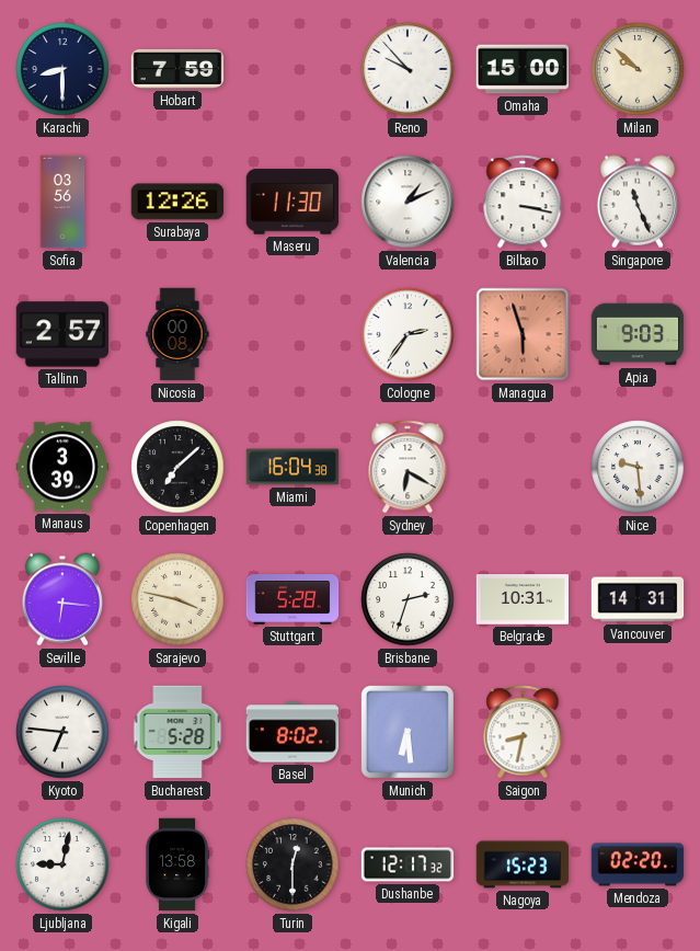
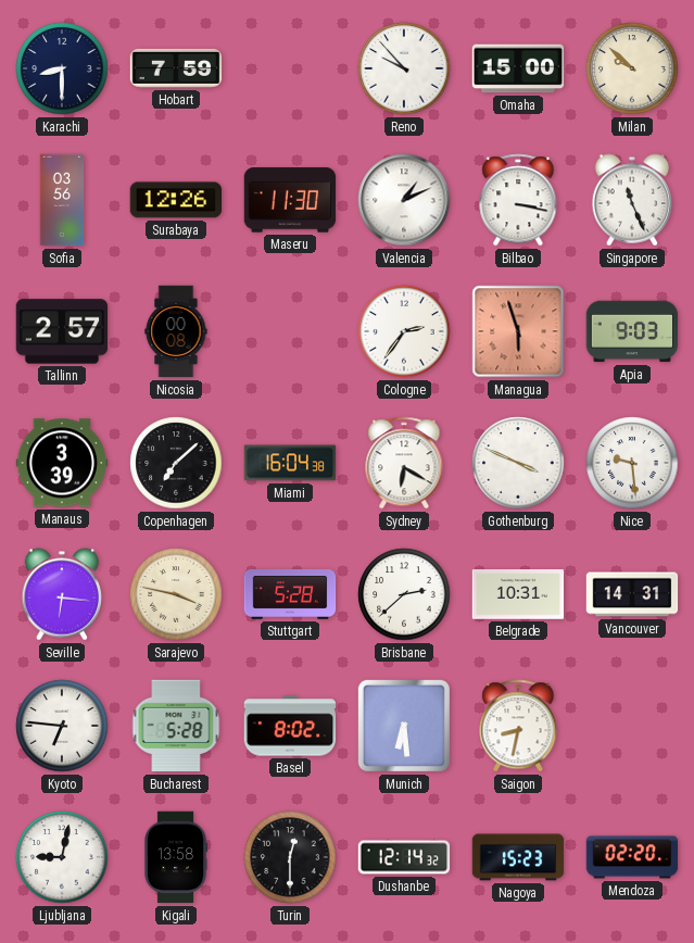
Gothenburg: none -> 3:49 (518, 463)
Brisbane: 2:33 -> 2:38 (404, 594)
Dushanbe: 12:17 -> 12:14 (404, 857)
